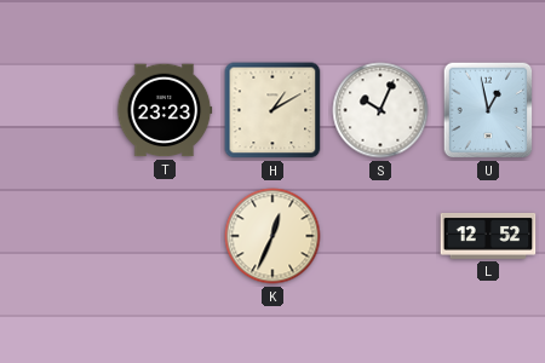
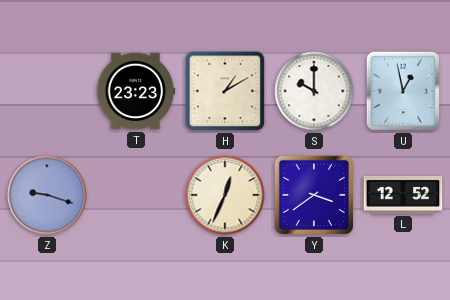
S: 10:04 -> 10:00 (314, 91)
Z: none -> 9:18 (47, 195)
Y: none -> 3:39 (314, 195)
